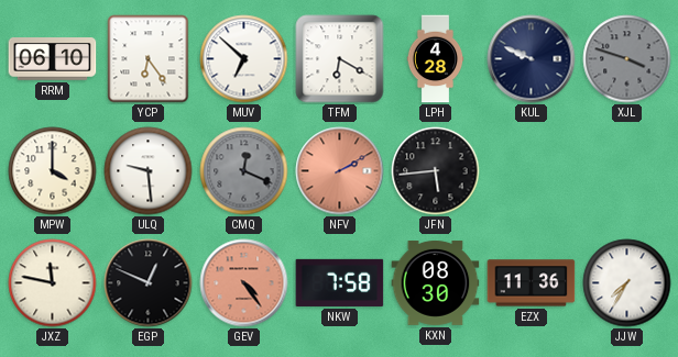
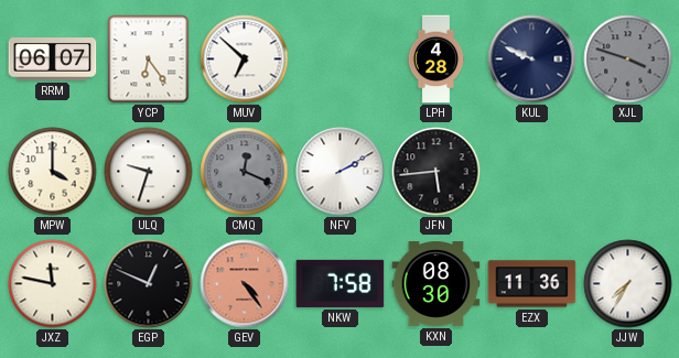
RRM: 06:10 -> 06:07 (53, 59)
TFM: 6:20 -> none (340, 59)
ULQ: 9:29 -> 9:33 (149, 172)
NFV dial: salmon -> white (341, 172)
